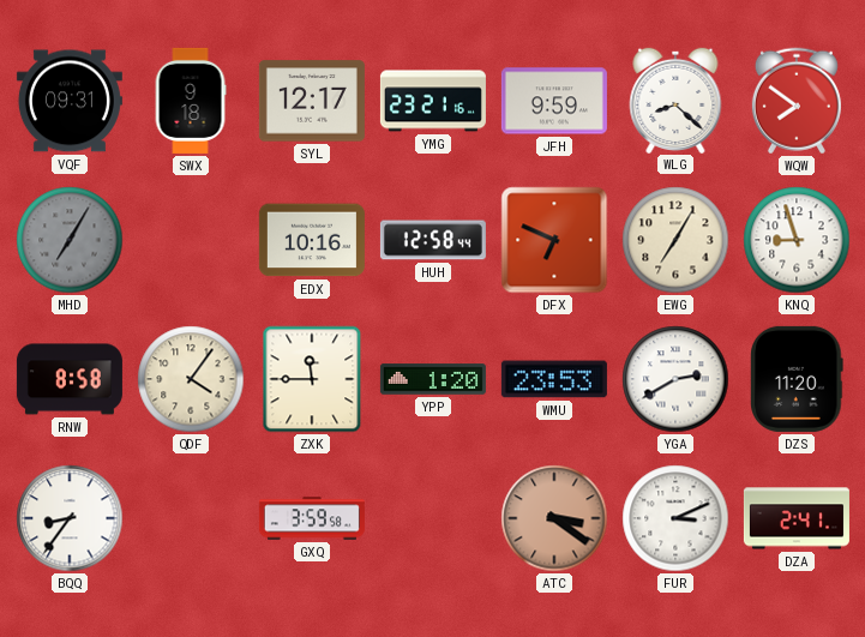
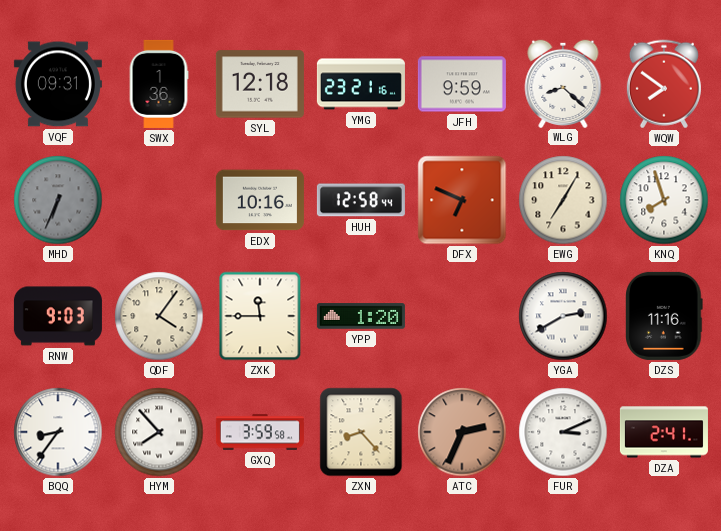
SWX: 9:18 -> 1:36 (159, 84)
SYL: 12:17 -> 12:18 (260, 84)
MHD: 7:05 -> 6:34 (58, 200)
KNQ: 8:57 -> 7:57 (664, 200)
RNW: 8:58 -> 9:03 (58, 316)
WMU: 23:53 -> none (554, 379)
DZS: 11:20 -> 11:16 (665, 316)
HYM: none -> 7:53 (159, 432)
ZXN: none -> 8:23 (361, 432)
ATC: 3:21 -> 2:34 (462, 432)
